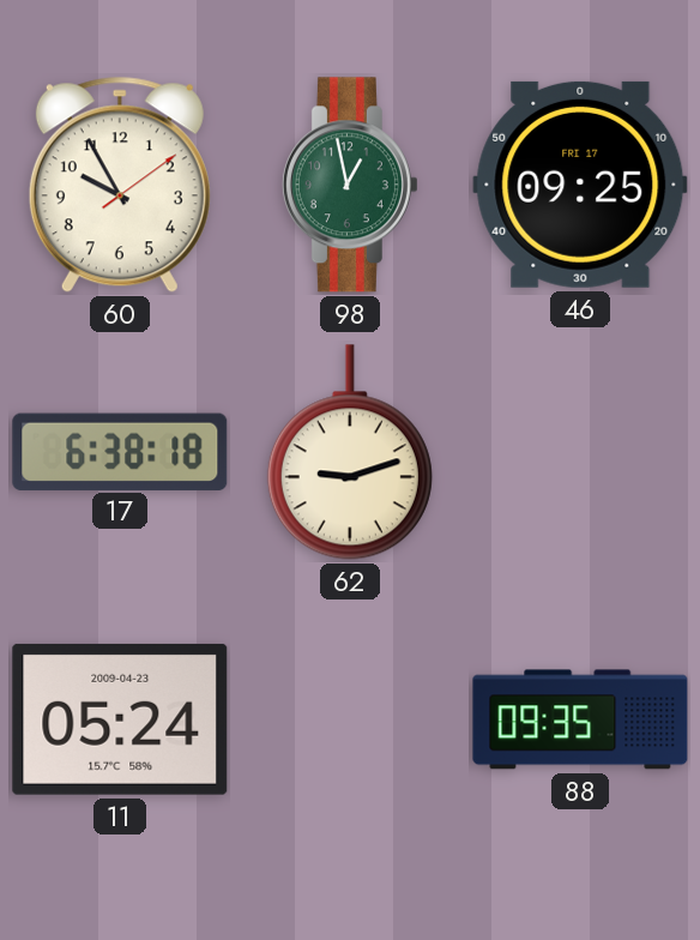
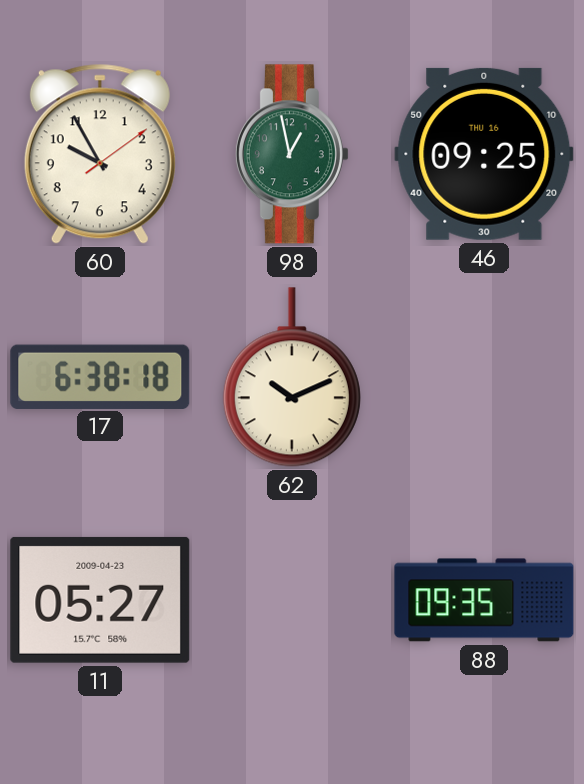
46 date: FRI 17 -> THU 16 (484, 154)
62: 9:12 -> 10:11 (292, 377)
11: 05:24 -> 05:27 (100, 600)
